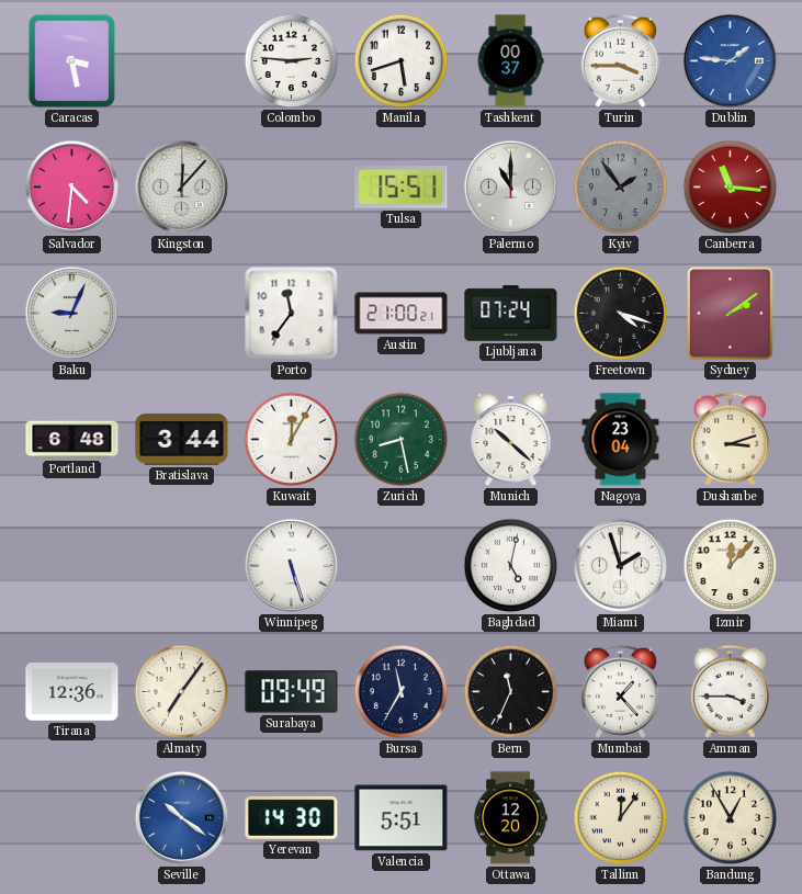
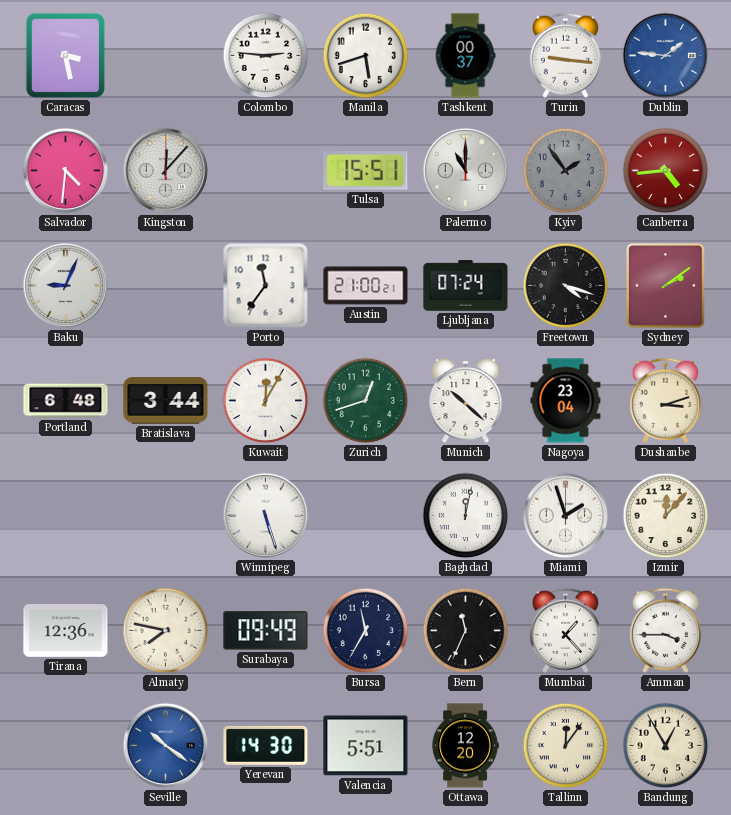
Turin: 3:45 -> 9:16 (565, 55)
Canberra: 11:16 -> 4:44 (666, 171)
Zurich: 8:28 -> 12:42 (366, 401)
Baghdad: 5:02 -> 12:02 (466, 516)
Almaty: 7:06 -> 7:47 (166, 631)
